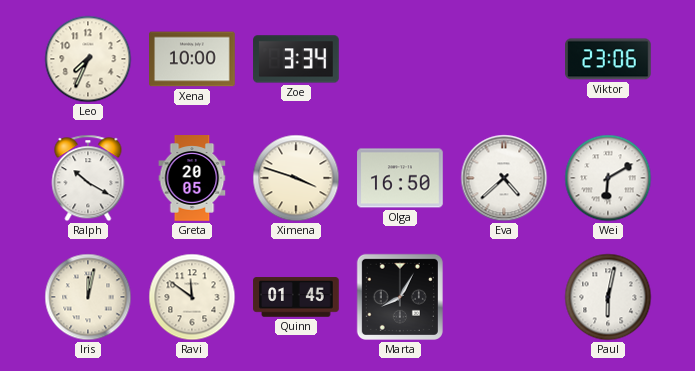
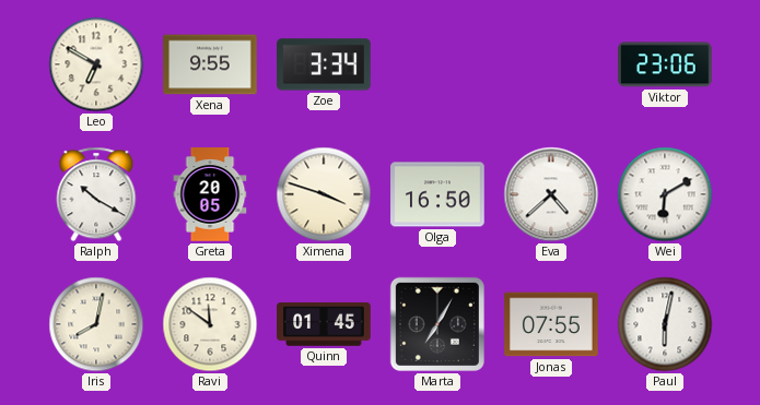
Leo: 7:34 -> 6:50 (96, 64)
Xena: 10:00 -> 9:55 (210, 64)
Iris: 12:02 -> 8:02 (96, 324)
Marta: 8:05 -> 7:05 (437, 324)
Jonas: none -> 07:55 (551, 324)
